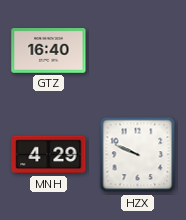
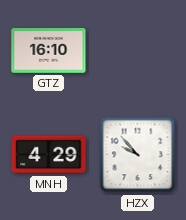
GTZ: 16:40 -> 16:10 (49, 51)
HZX: 9:49 -> 9:53 (138, 155)
